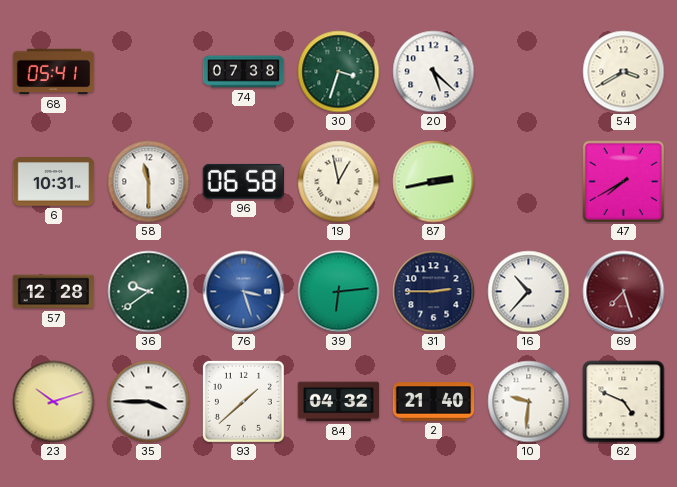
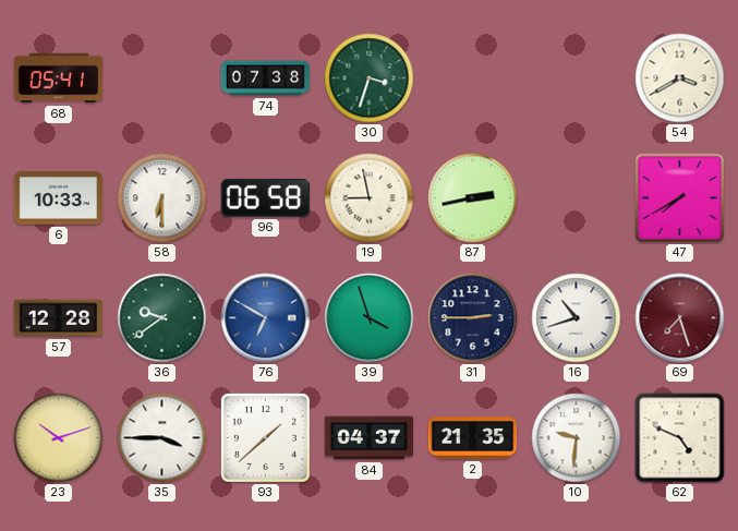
20: 5:22 -> none (434, 72)
6: 10:31 -> 10:33 (59, 198)
58: 11:30 -> 6:30 (162, 198)
19: 12:58 -> 8:58 (370, 198)
76: 3:27 -> 6:50 (266, 318)
39: 6:14 -> 3:57 (370, 318)
16: 10:37 -> 10:42 (577, 318)
84: 04:32 -> 04:37 (370, 438)
2: 21:40 -> 21:35 (473, 438)
